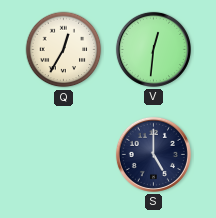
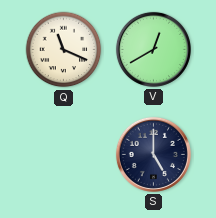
Q: 12:35 -> 11:19 (64, 50)
V: 12:31 -> 12:40 (153, 49)
